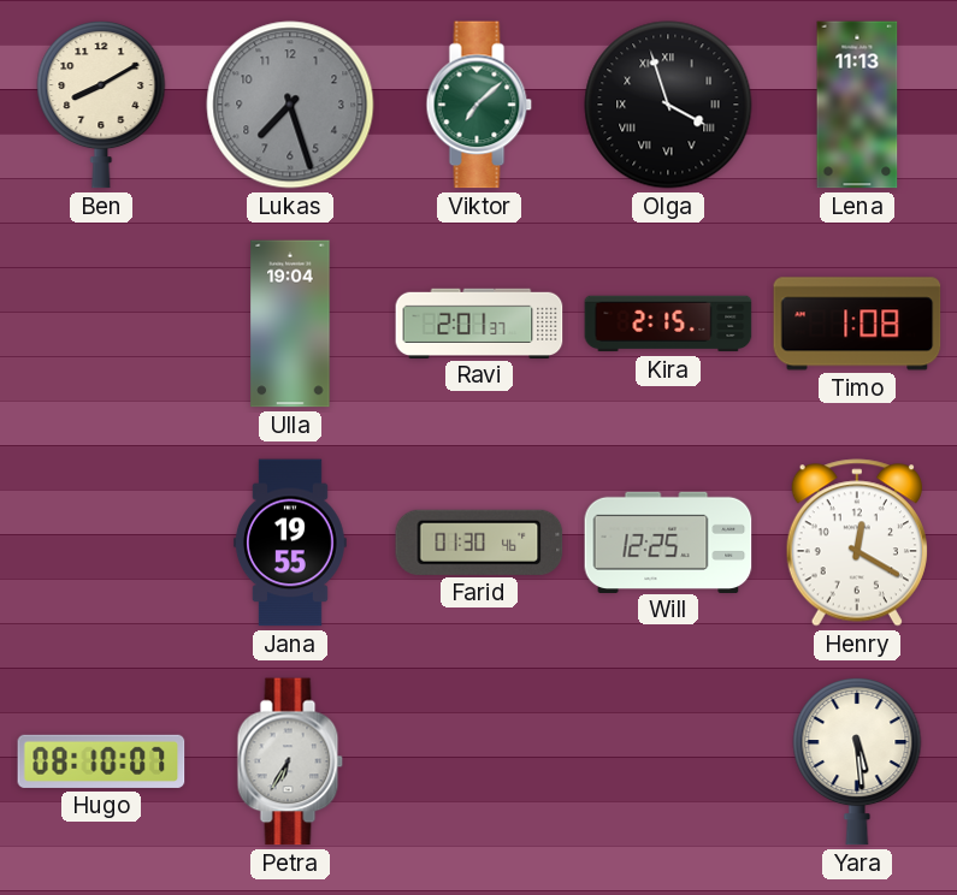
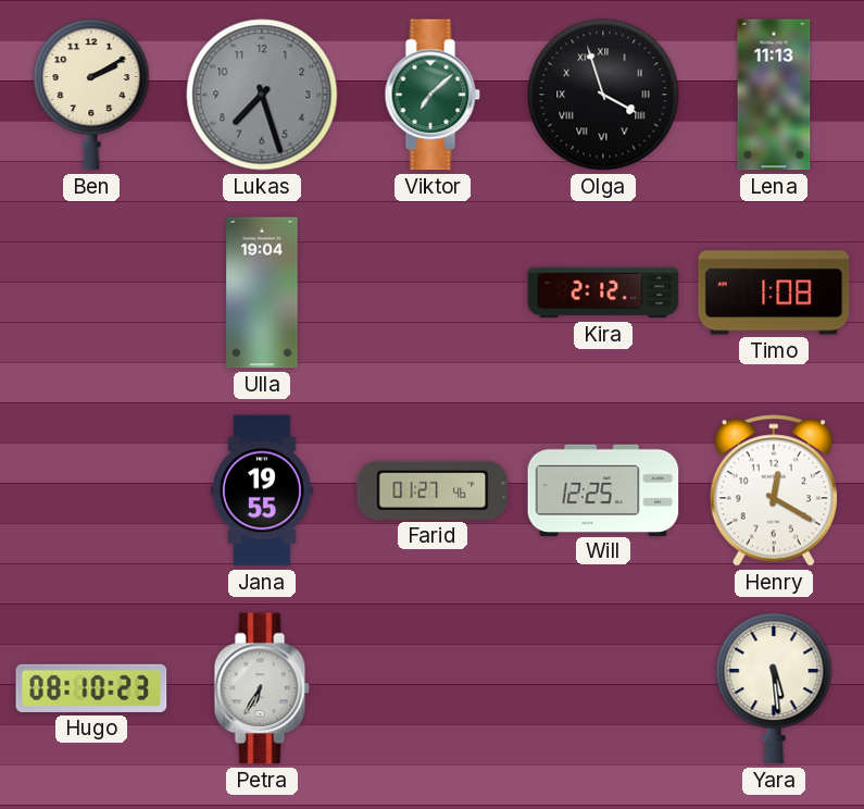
Ben: 8:10 -> 2:10 (91, 95)
Ravi: 2:01 -> none (479, 322)
Kira: 2:15 -> 2:12 (603, 293)
Farid: 01:30 -> 01:27 (433, 490)
Hugo: 08:10:07 -> 08:10:23 (91, 688)
